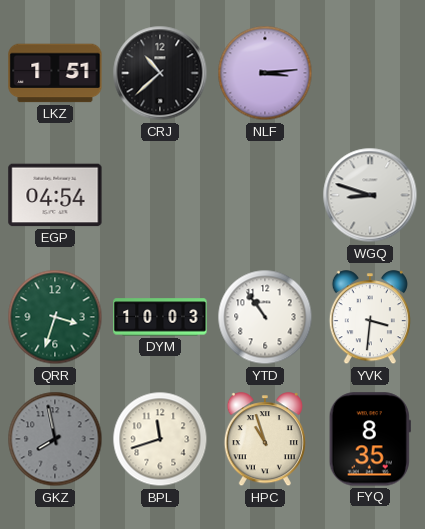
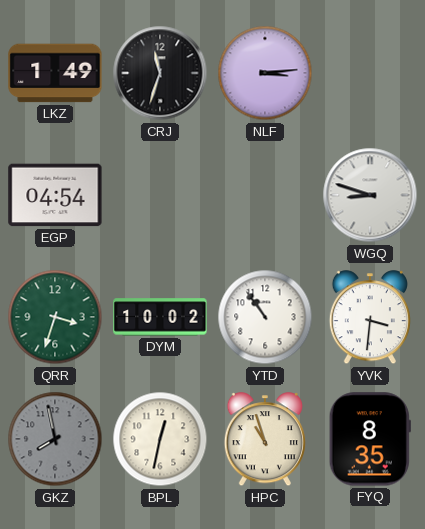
LKZ: 1:51 -> 1:49 (55, 73)
CRJ: 10:38 -> 11:33 (160, 73)
DYM: 10:03 -> 10:02 (160, 317)
BPL: 11:42 -> 12:32 (160, 439)
